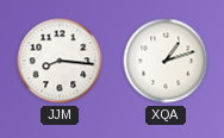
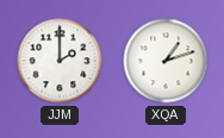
JJM: 8:16 -> 2:00 (60, 61)
